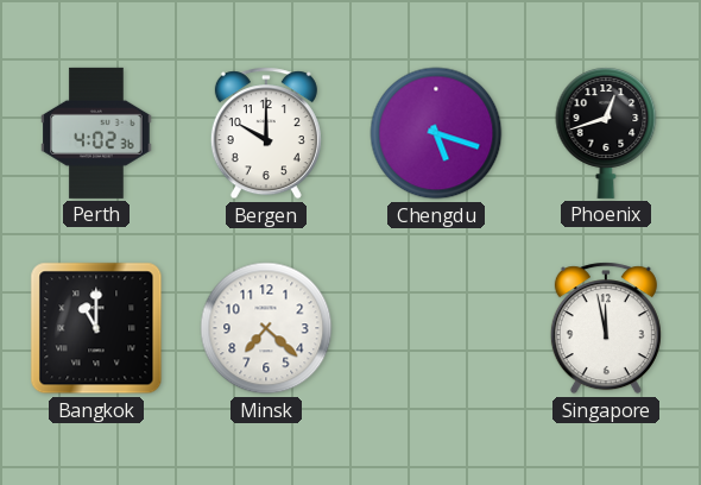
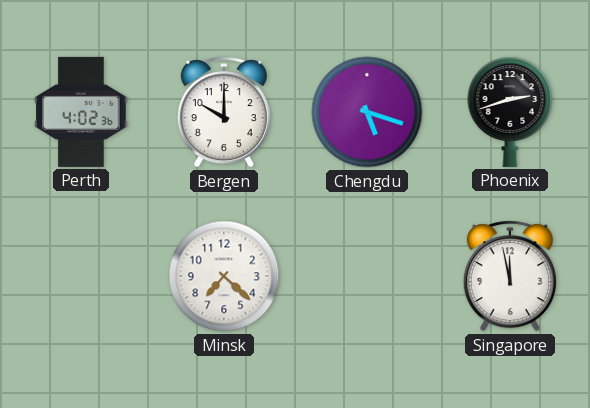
Phoenix: 12:42 -> 2:42 (510, 112)
Bangkok: 11:00 -> none (96, 328)
